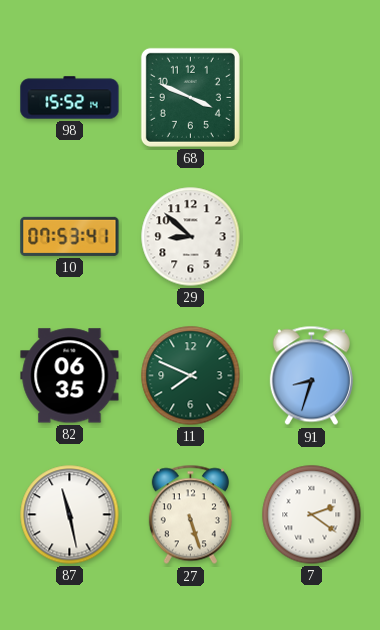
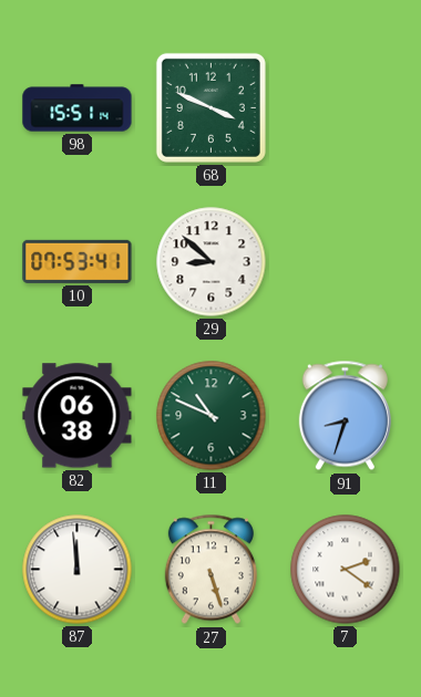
98: 15:52 -> 15:51 (78, 108)
82: 06:35 -> 06:38 (78, 416)
11: 7:49 -> 10:49 (212, 416)
87: 11:28 -> 11:59 (78, 570)
